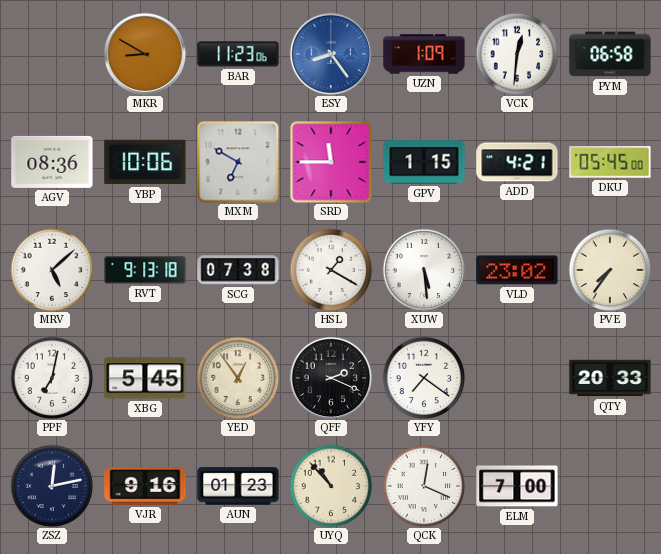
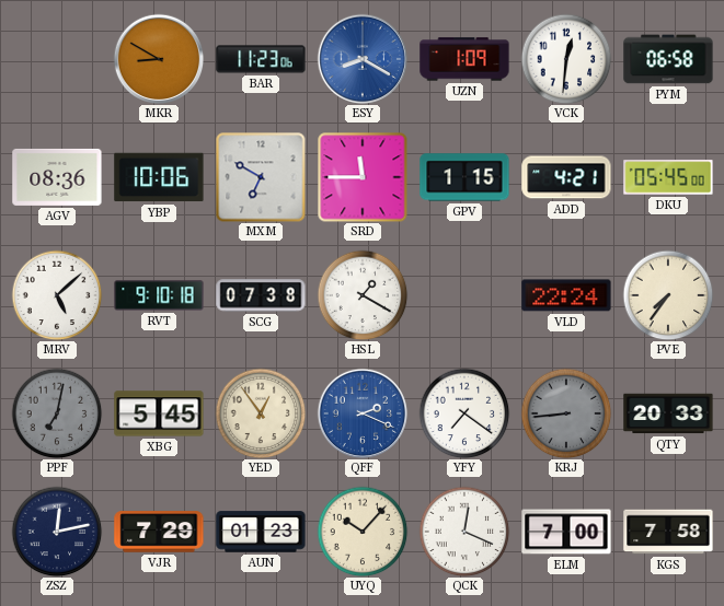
ESY: 8:24 -> 8:20 (363, 59)
RVT: 9:13 -> 9:10 (159, 295)
XUW: 5:29 -> none (424, 270)
VLD: 23:02 -> 22:24 (566, 295)
PPF dial: white -> grey (57, 413)
QFF dial: black -> blue (363, 413)
KRJ: none -> 8:44 (566, 413)
VJR: 9:16 -> 7:29 (159, 532)
UYQ: 10:53 -> 10:07 (363, 532)
KGS: none -> 7:58 (668, 532)
